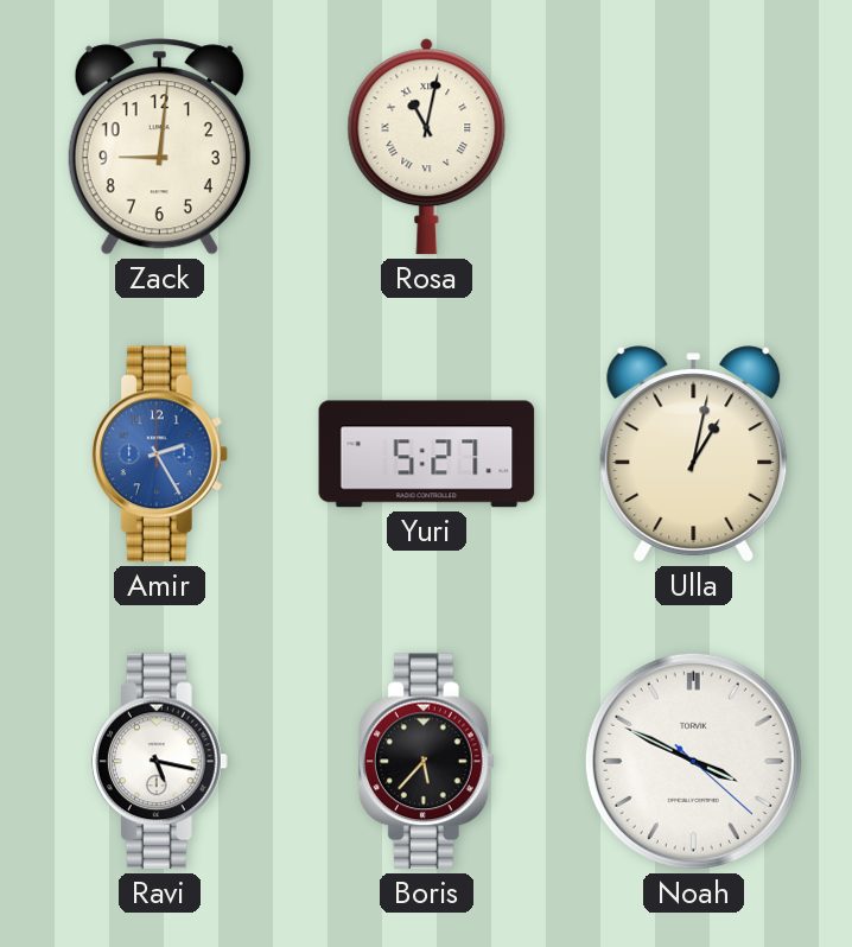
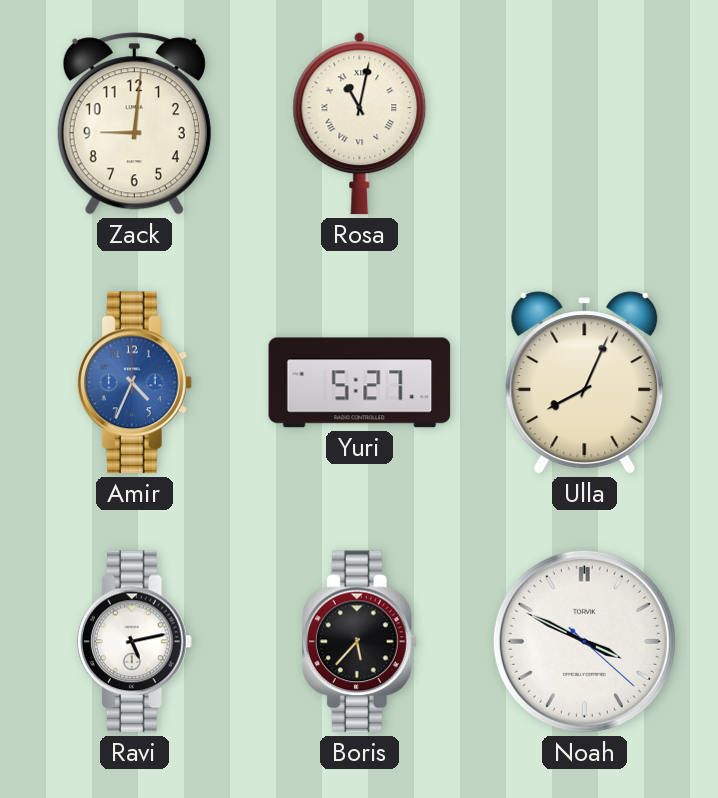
Amir: 2:25 -> 4:34 (134, 383)
Ulla: 1:02 -> 8:04 (585, 383)
Ravi: 5:17 -> 5:13 (134, 642)
